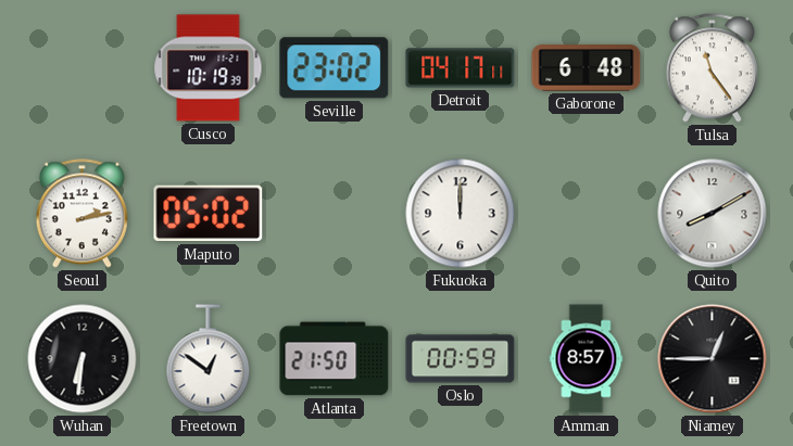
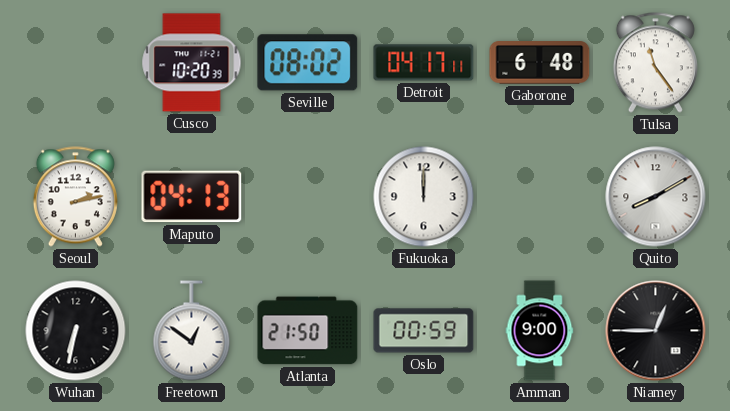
Cusco: 10:19 -> 10:20 (192, 63)
Seville: 23:02 -> 08:02 (308, 63)
Maputo: 05:02 -> 04:13 (192, 197)
Wuhan: 6:31 -> 6:32 (76, 331)
Amman: 8:57 -> 9:00 (540, 331)
